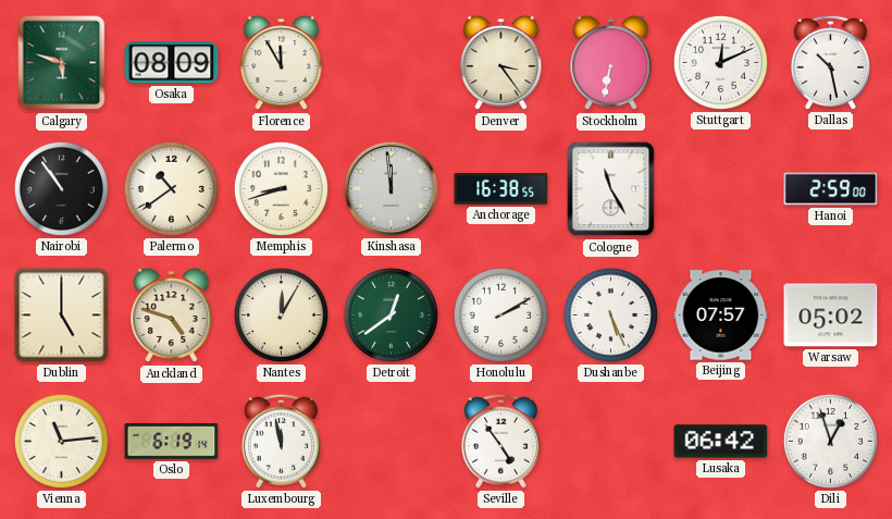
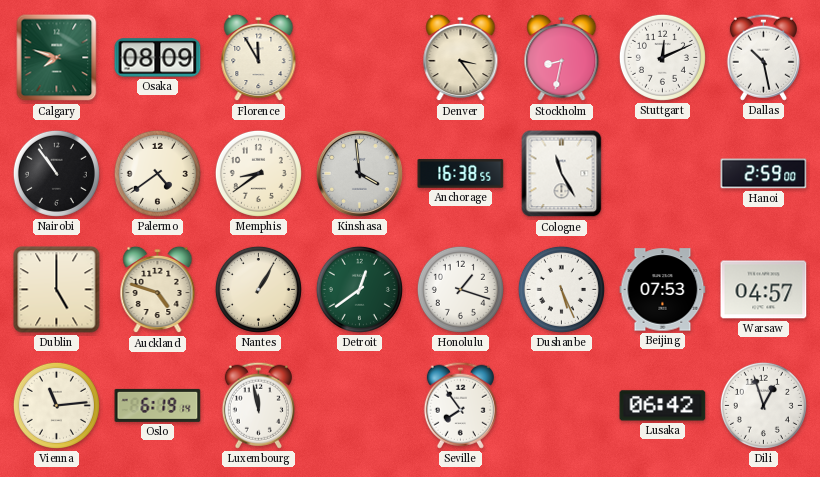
Calgary: 5:48 -> 7:48 (57, 58)
Stockholm: 6:32 -> 8:32 (562, 58)
Palermo: 10:39 -> 4:39 (157, 173)
Memphis: 8:42 -> 8:39 (258, 173)
Kinshasa: 11:59 -> 3:59 (359, 173)
Nantes: 12:05 -> 1:05 (258, 289)
Honolulu: 2:10 -> 1:18 (460, 289)
Beijing: 07:57 -> 07:53 (663, 290)
Warsaw: 05:02 -> 04:57 (764, 290)
Seville: 4:54 -> 7:54 (460, 405)
